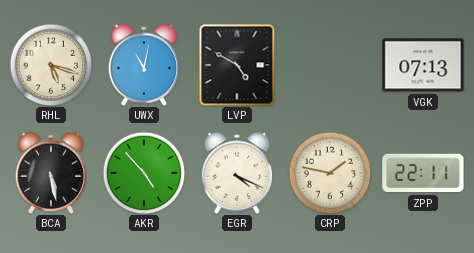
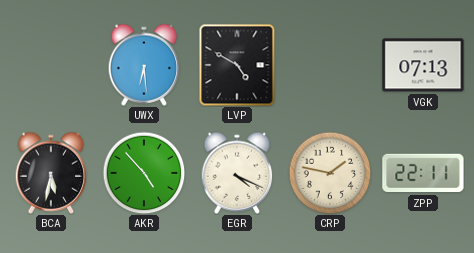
RHL: 5:18 -> none (51, 65)
UWX: 11:02 -> 6:29 (144, 65)
BCA: 5:28 -> 5:32 (51, 173)
